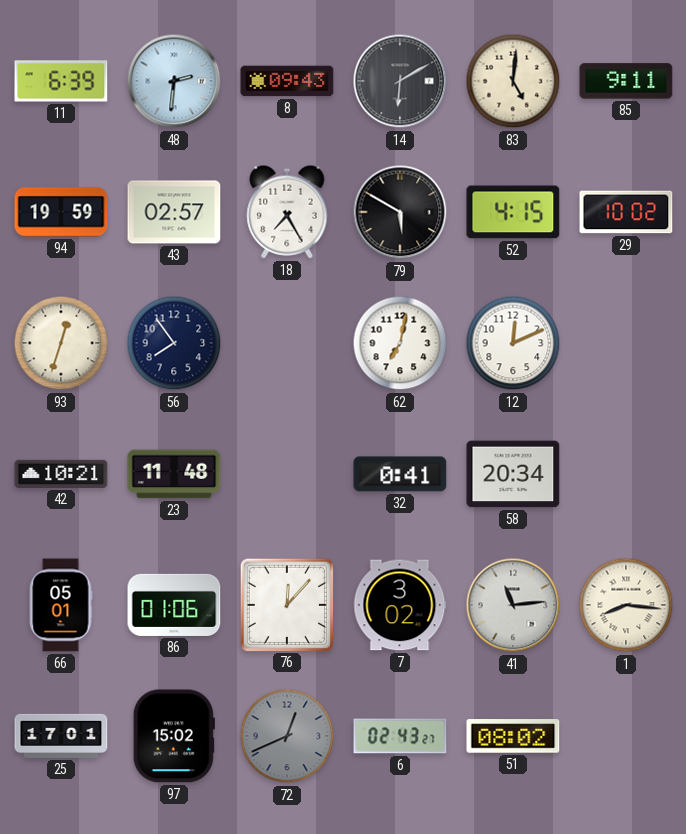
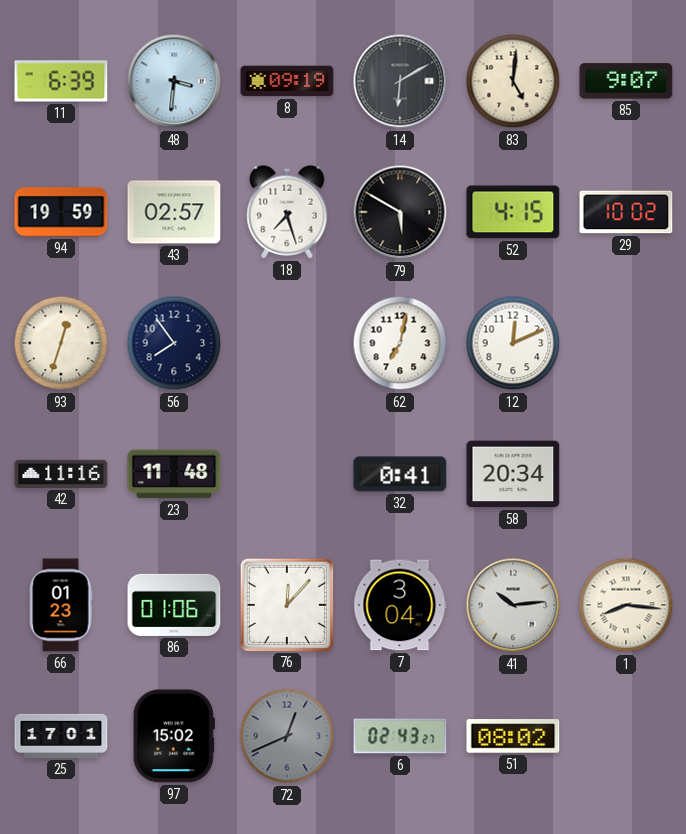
48: 2:31 -> 3:31 (174, 81)
8: 09:43 -> 09:19 (287, 81)
85: 9:11 -> 9:07 (626, 81)
18: 7:25 -> 7:27 (287, 212)
42: 10:21 -> 11:16 (61, 474)
66: 05:01 -> 01:23 (61, 605)
7: 3:02 -> 3:04 (400, 605)
41: 11:14 -> 10:14 (513, 605)
